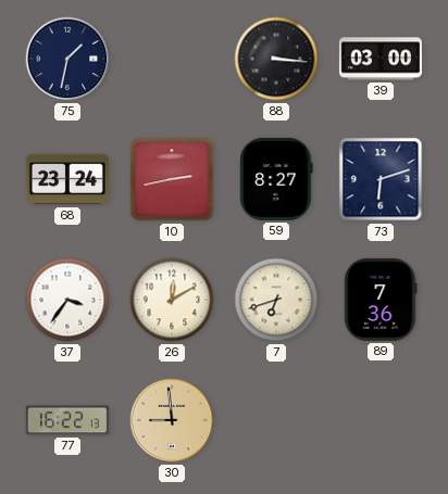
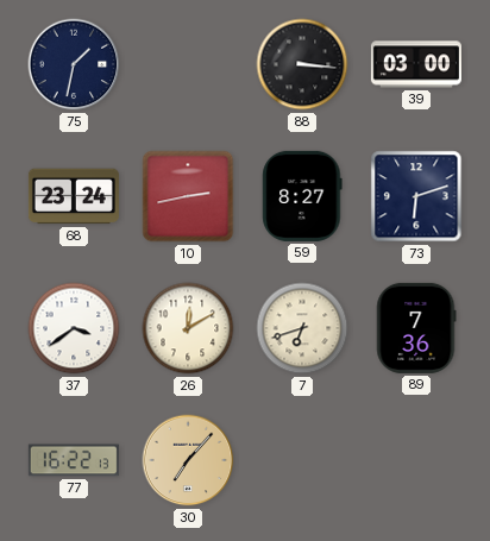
37: 3:36 -> 3:39 (74, 328)
30: 8:59 -> 7:07 (188, 460)
